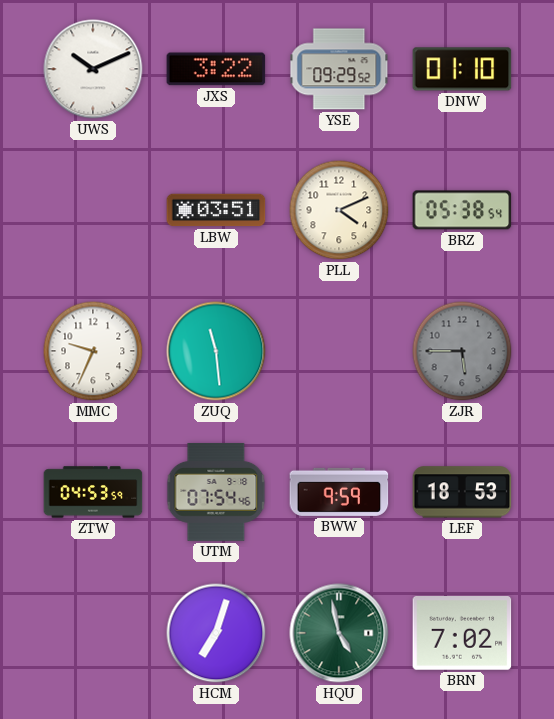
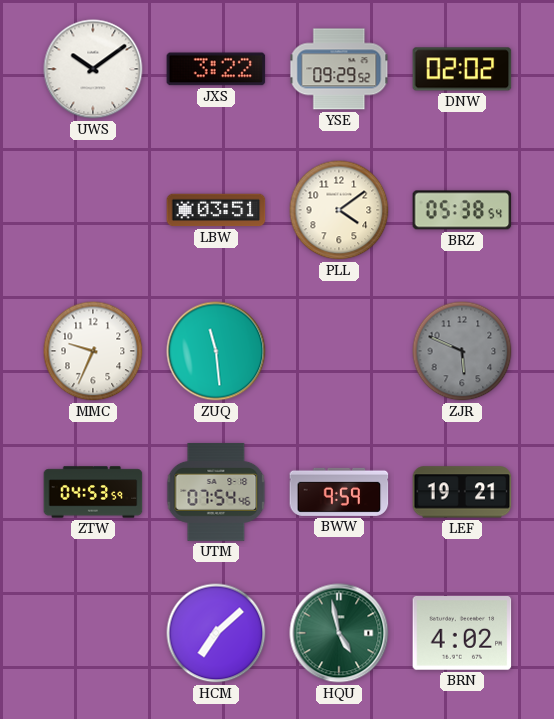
UWS: 10:11 -> 10:09 (93, 69)
DNW: 01:10 -> 02:02 (462, 69)
PLL: 4:11 -> 4:09 (339, 210)
ZJR: 5:45 -> 5:49 (462, 351)
LEF: 18:53 -> 19:21 (462, 492)
HCM: 7:03 -> 7:08 (216, 633)
BRN: 7:02 -> 4:02 (462, 634)
